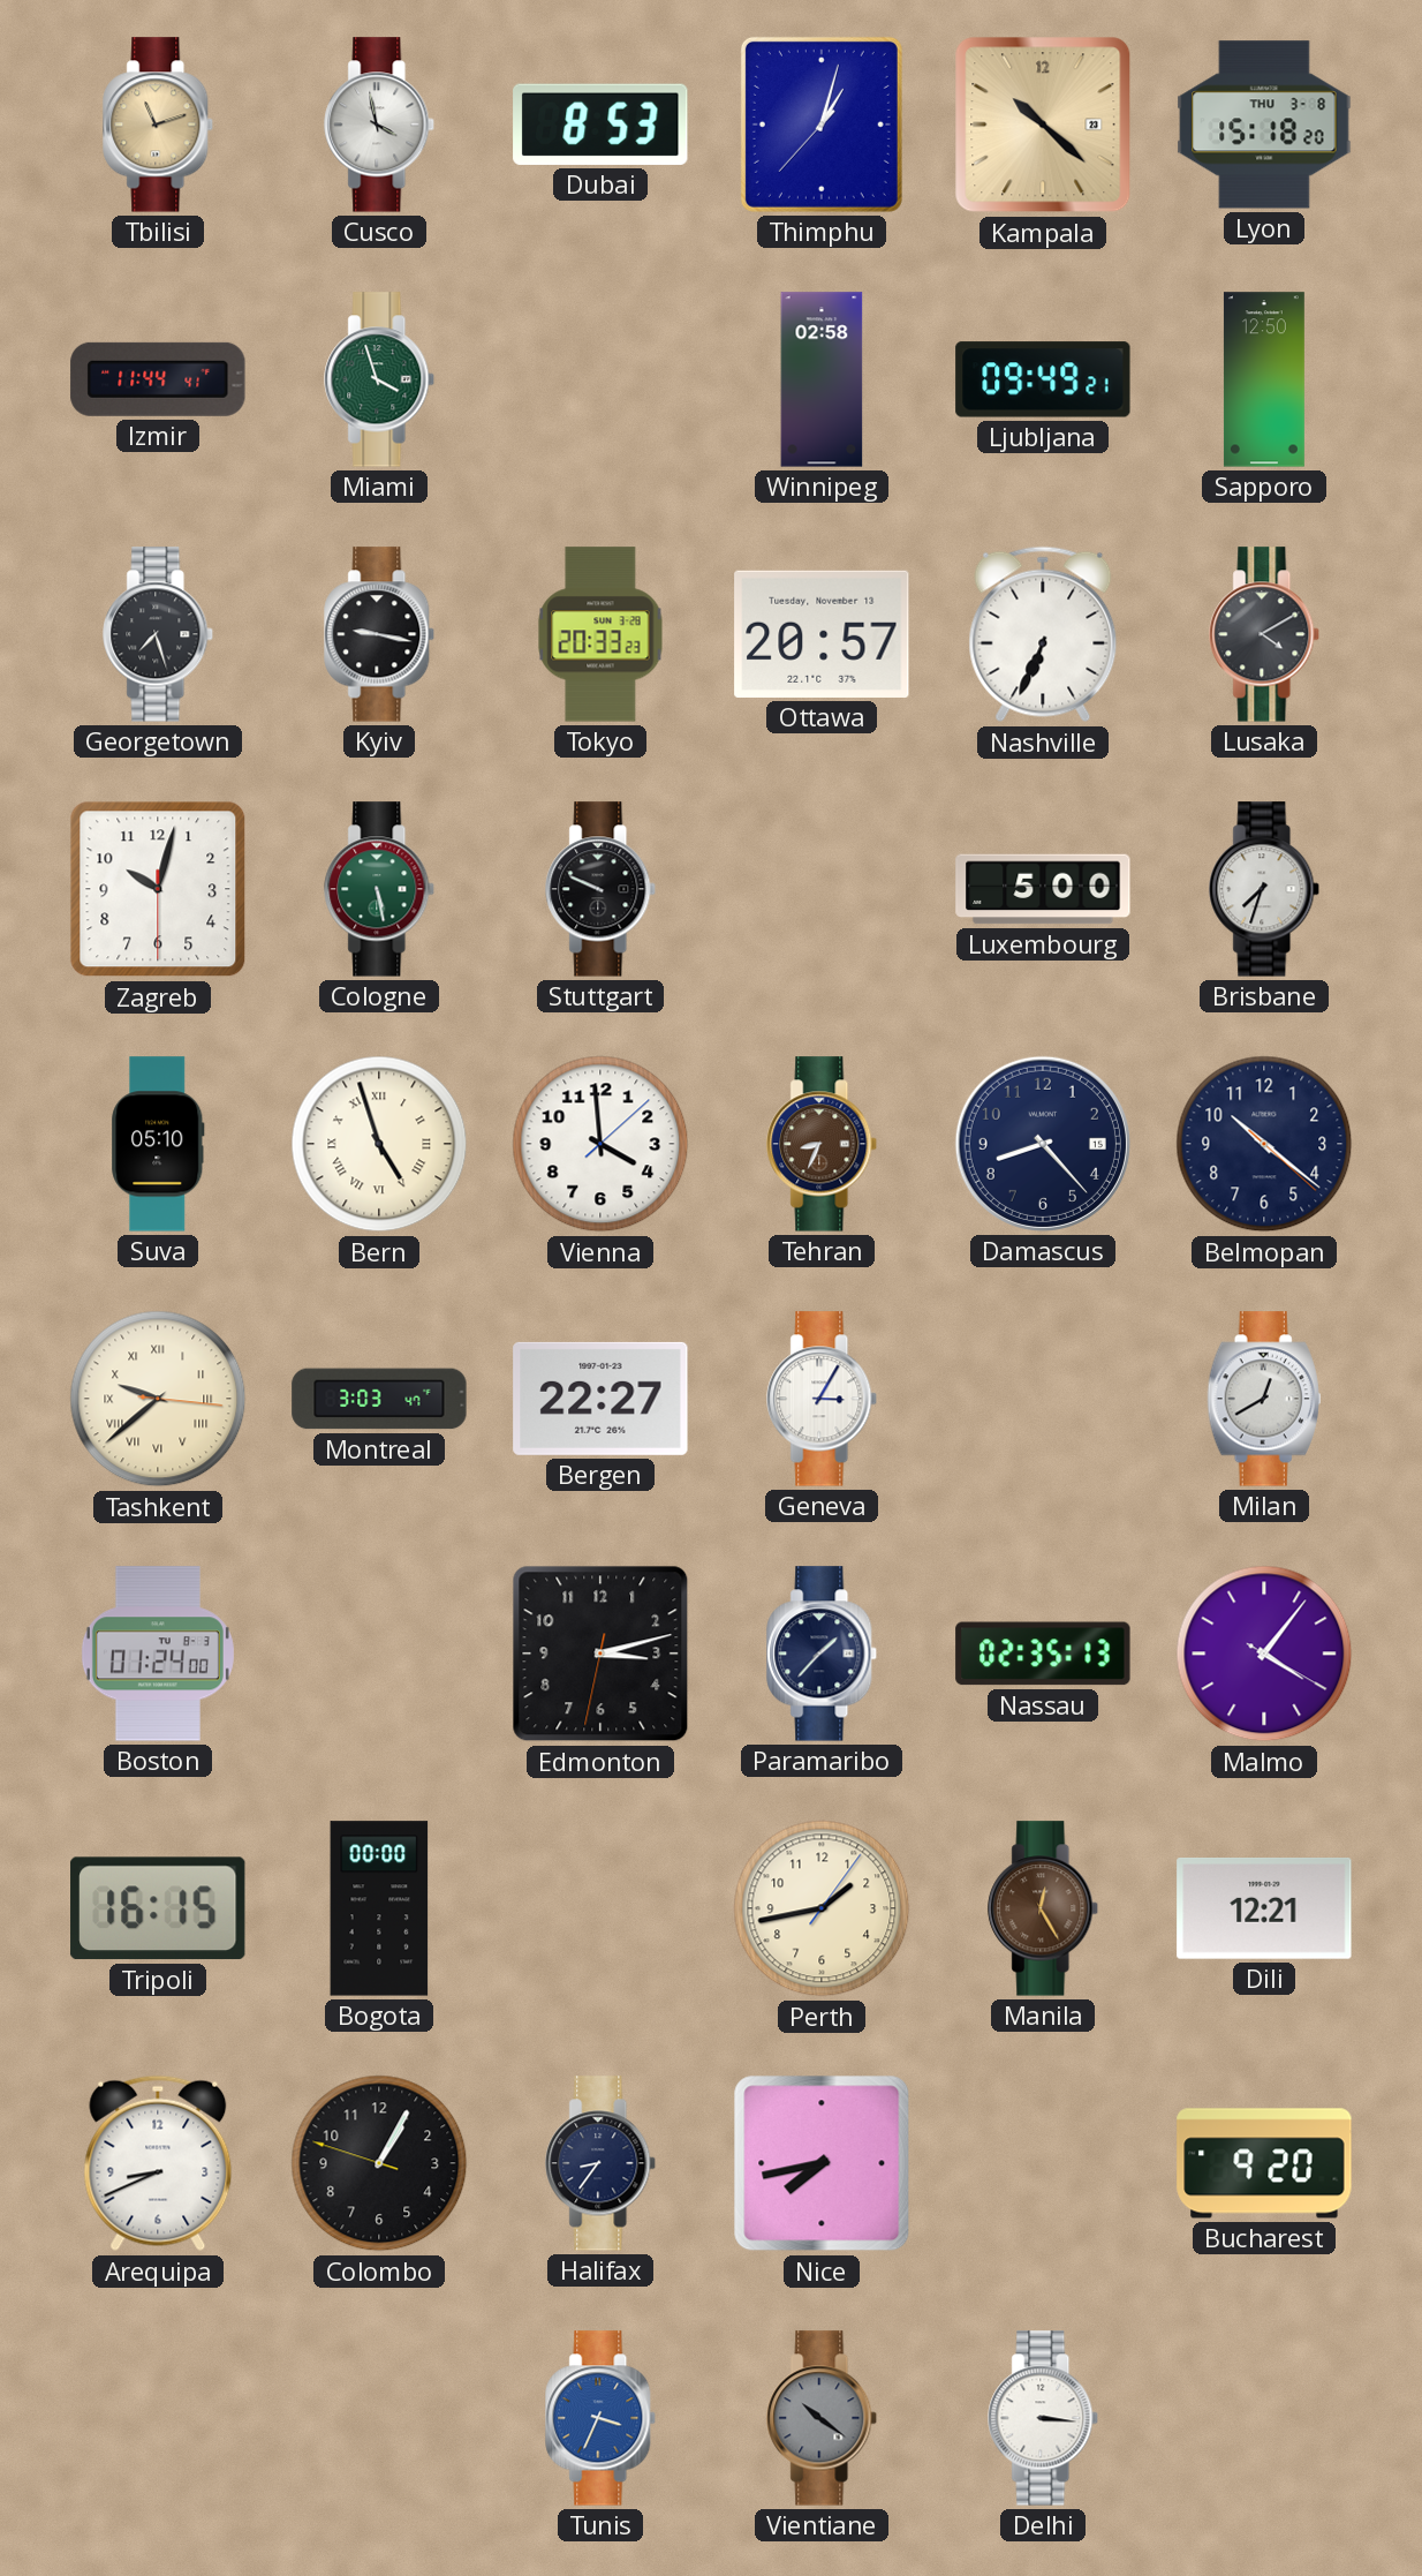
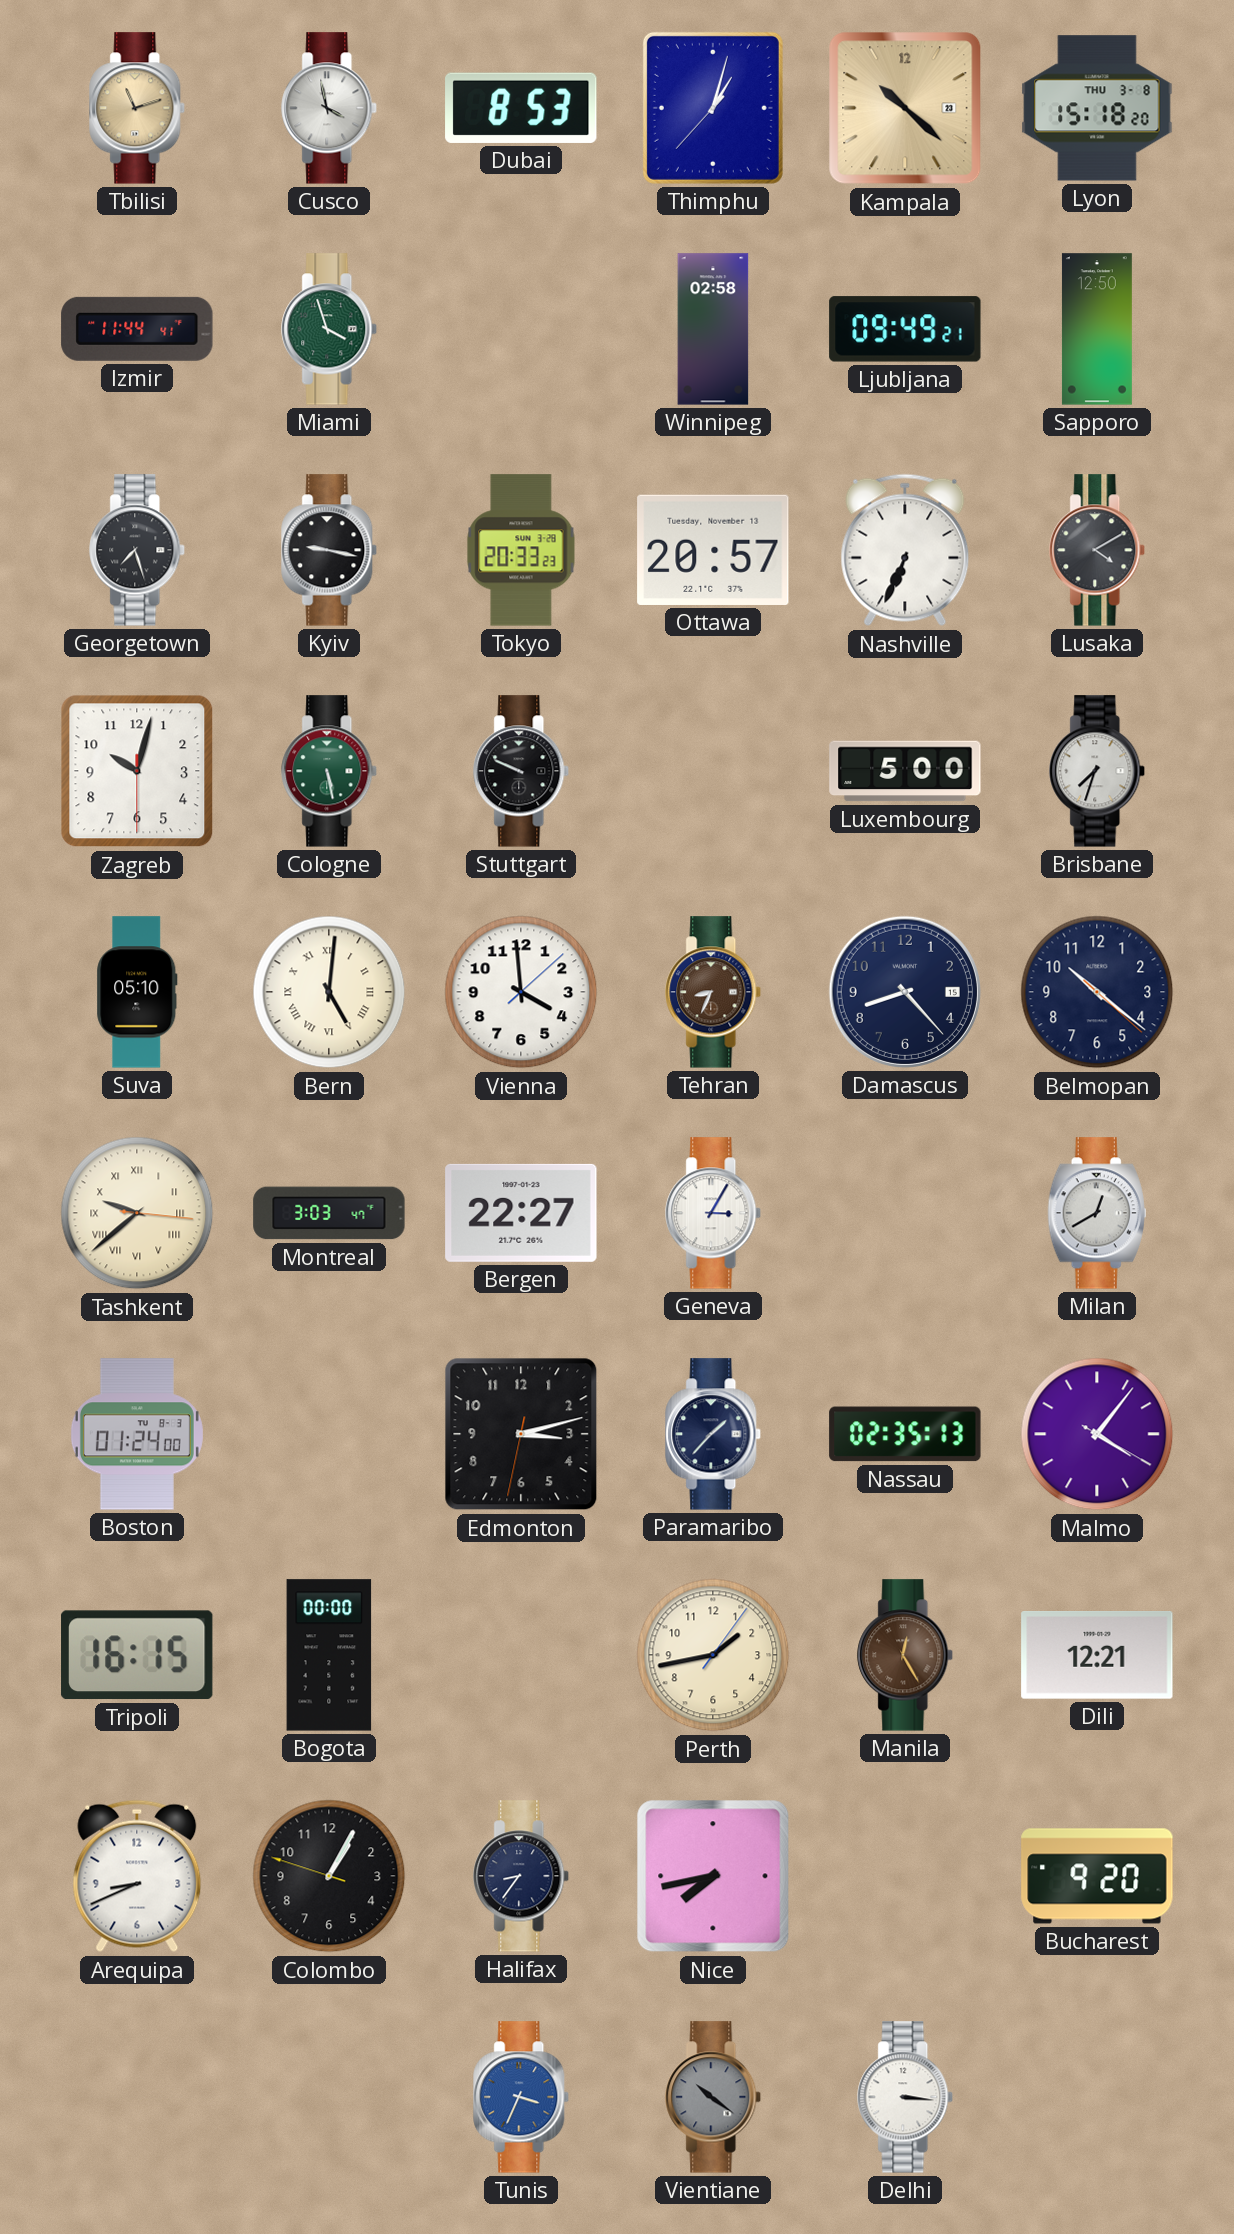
Bern: 4:57 -> 5:01 (329, 992)
